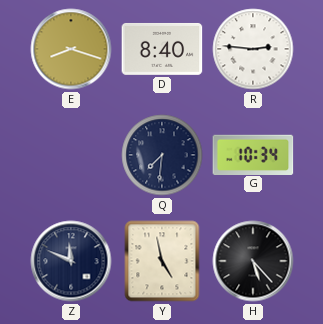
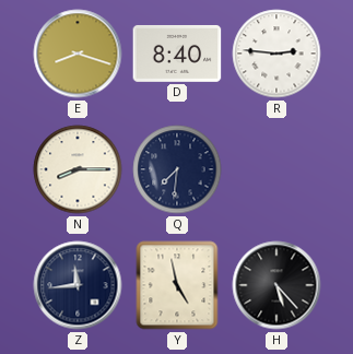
N: none -> 8:15 (78, 169)
G: 10:34 -> none (253, 154)
Z: 11:49 -> 11:44 (78, 285)
